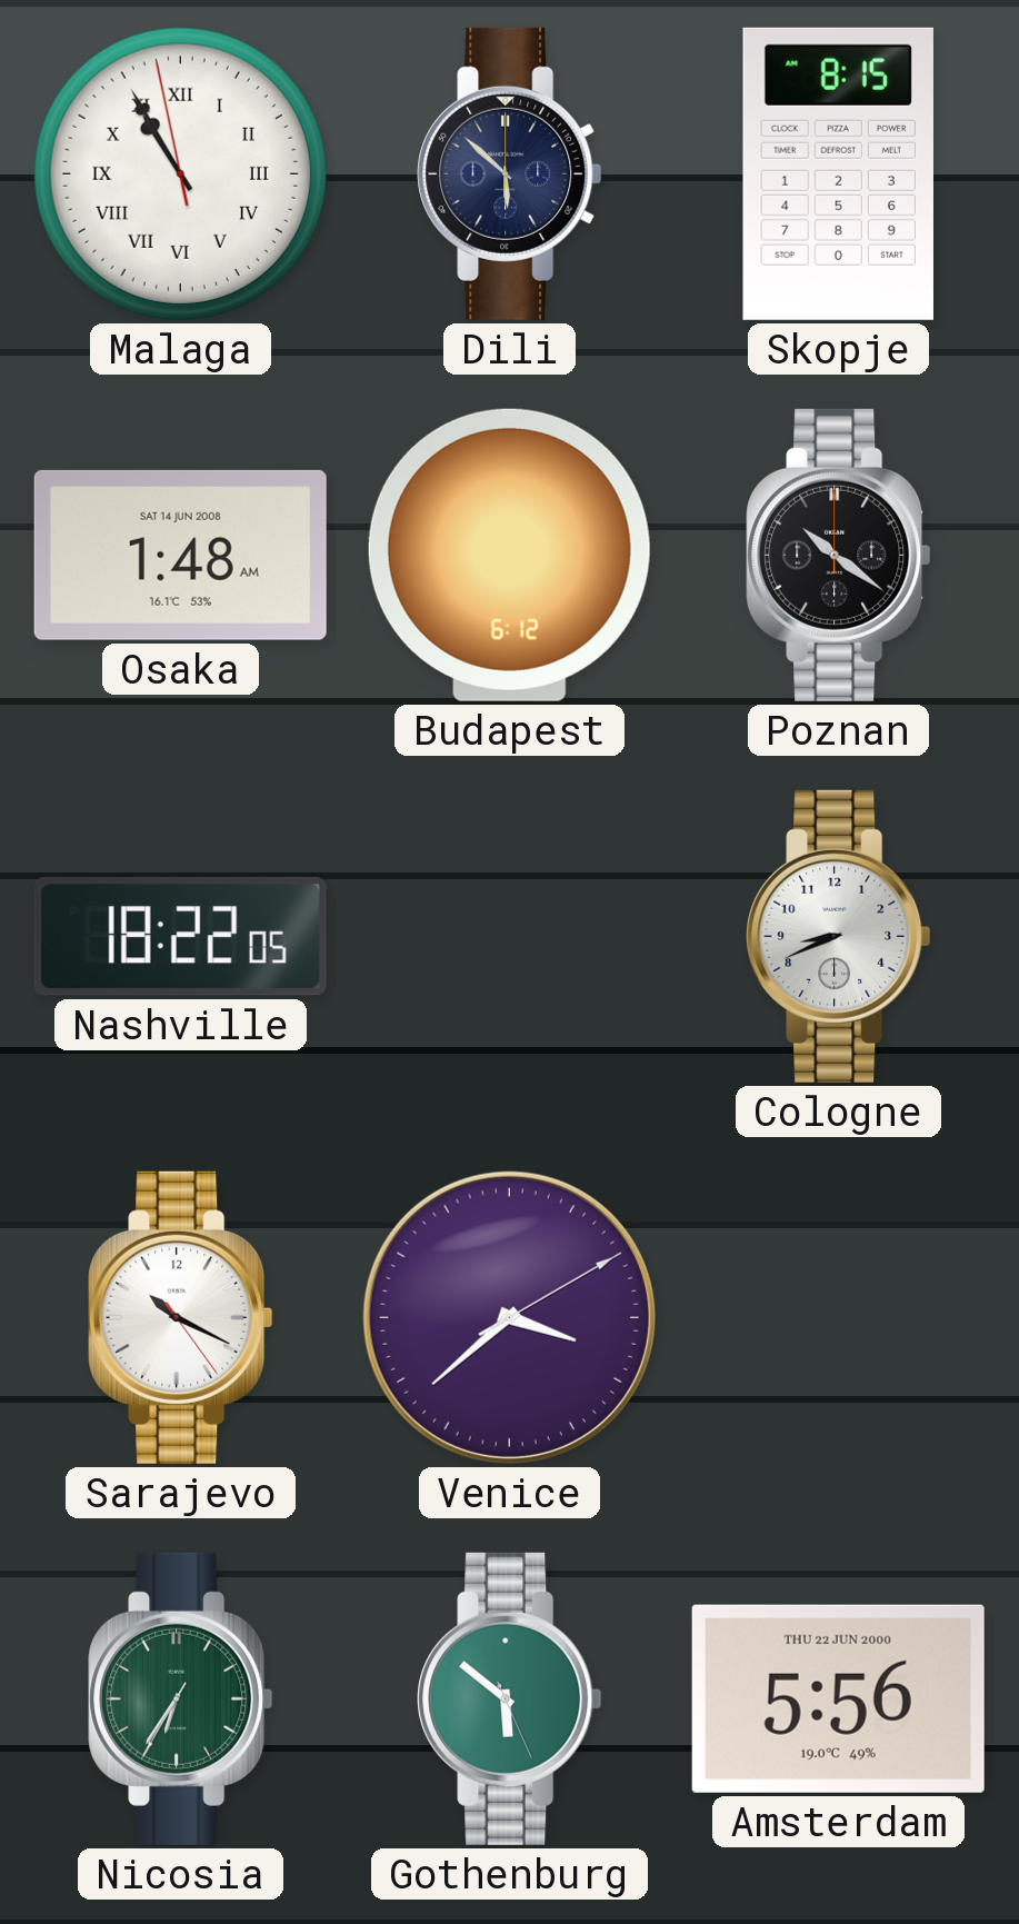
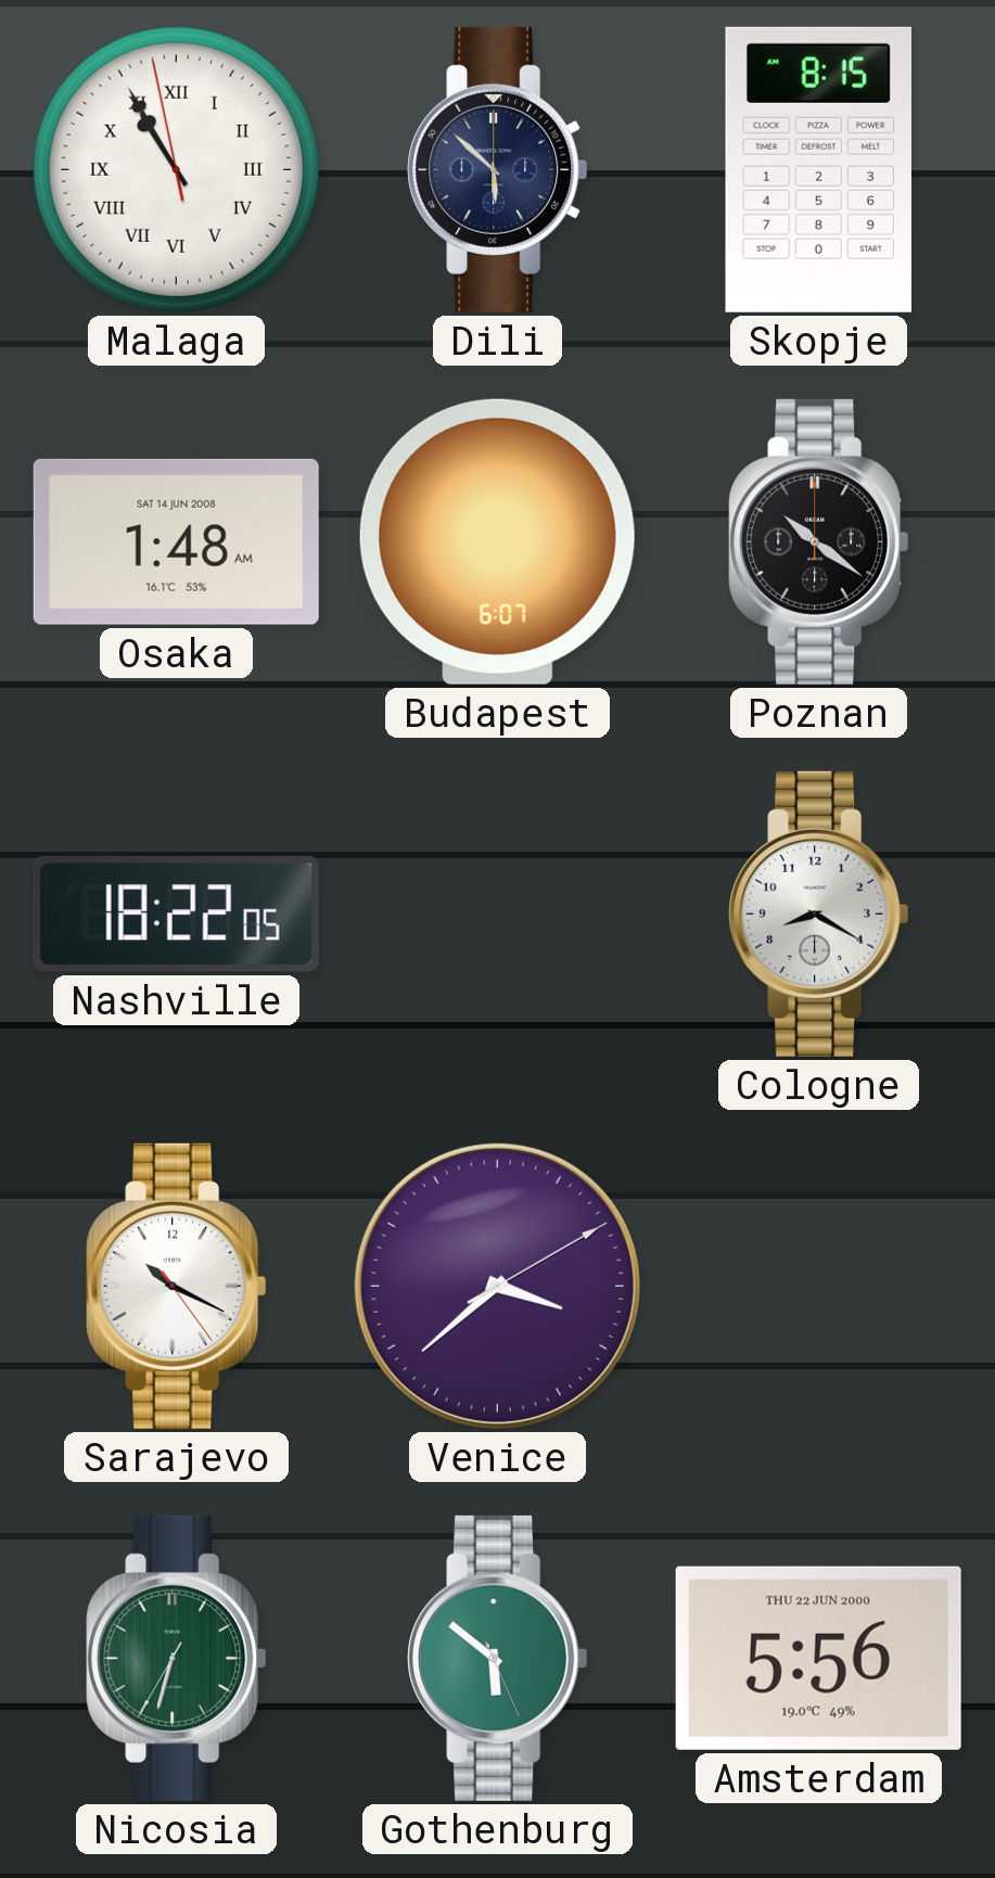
Budapest: 6:12 -> 6:07 (497, 541)
Cologne: 8:41 -> 8:20 (819, 914)
Nicosia: 6:35 -> 6:32 (177, 1658)
